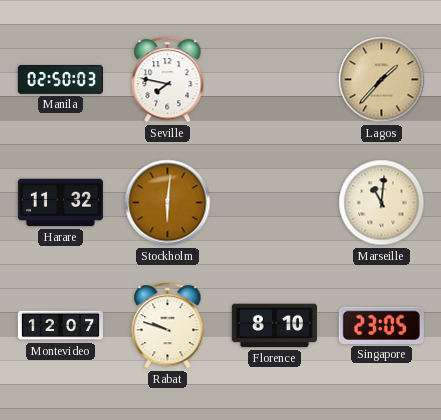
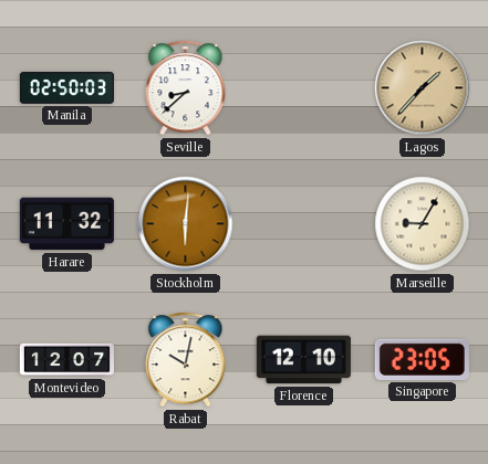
Seville: 7:47 -> 8:38 (186, 88)
Marseille: 11:01 -> 9:05 (423, 224)
Rabat: 9:48 -> 10:02 (186, 360)
Florence: 8:10 -> 12:10 (303, 360)
